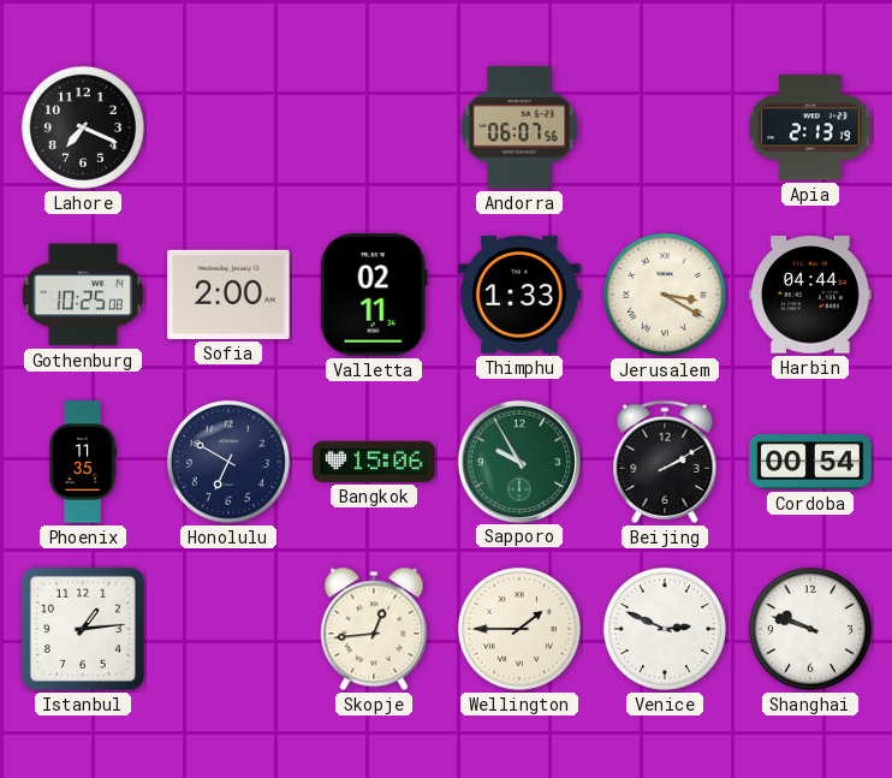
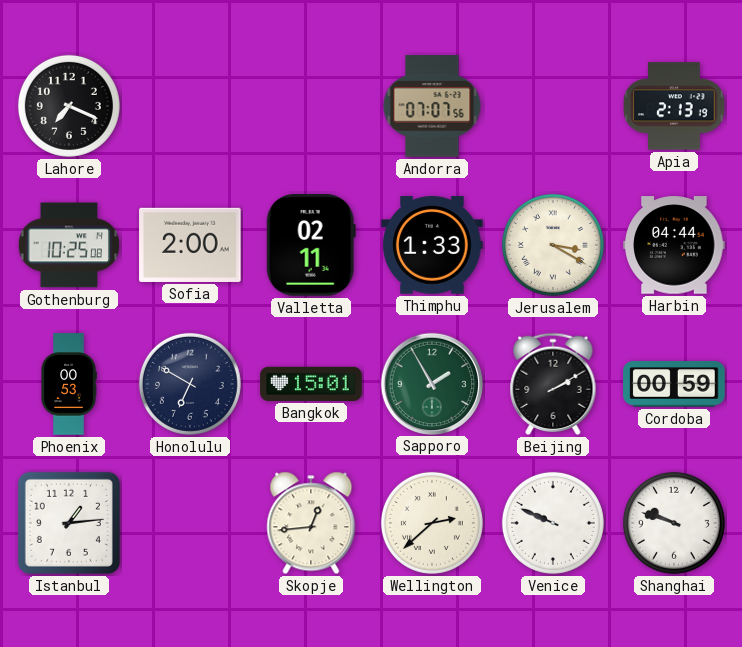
Andorra: 06:07 -> 07:07 (432, 106)
Phoenix: 11:35 -> 00:53 (69, 384)
Bangkok: 15:06 -> 15:01 (311, 384)
Sapporo: 9:55 -> 1:55 (431, 383)
Cordoba: 00:54 -> 00:59 (674, 384)
Wellington: 1:45 -> 2:38 (432, 523)
Venice: 2:49 -> 9:49 (553, 523)
